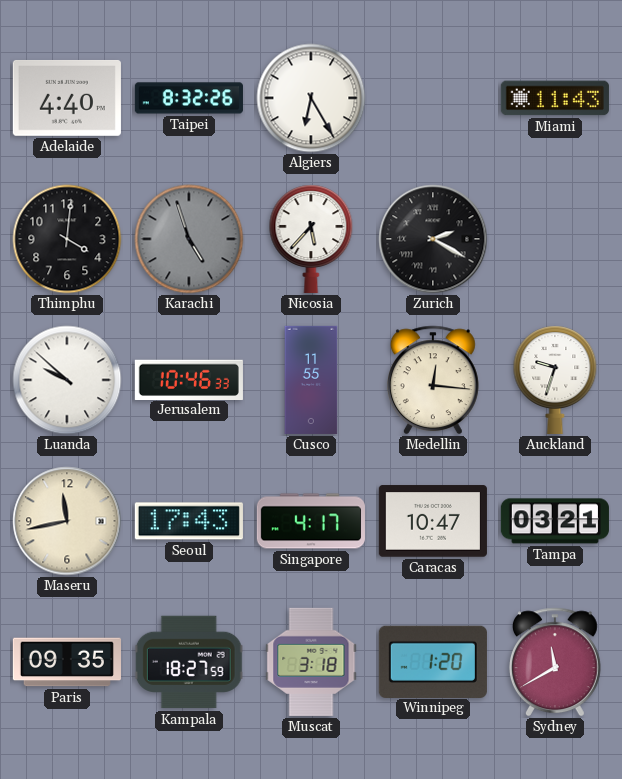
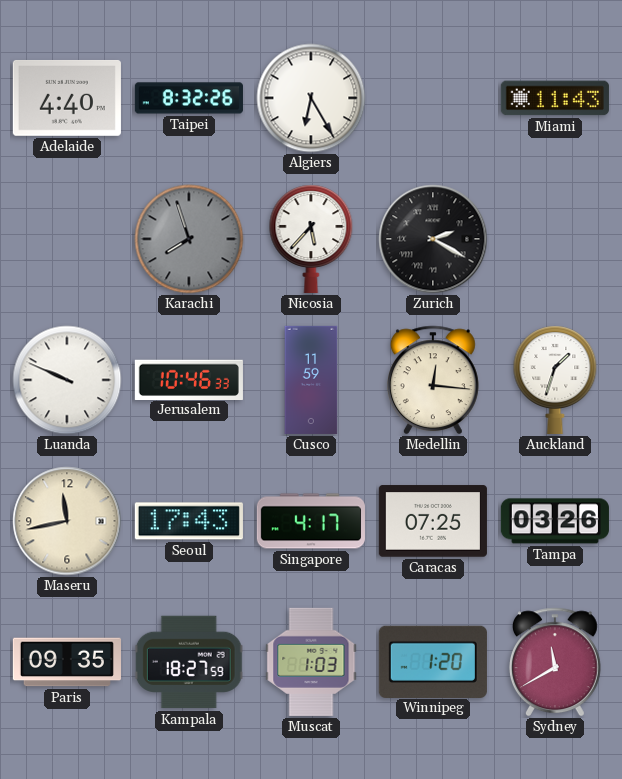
Thimphu: 4:01 -> none (67, 239)
Karachi: 4:57 -> 7:57 (189, 239)
Luanda: 9:52 -> 9:49 (67, 380)
Cusco: 11:55 -> 11:59 (311, 380)
Auckland: 9:33 -> 1:33 (555, 380)
Caracas: 10:47 -> 07:25 (433, 521)
Tampa: 03:21 -> 03:26 (555, 521)
Muscat: 3:18 -> 1:03 (311, 662)
